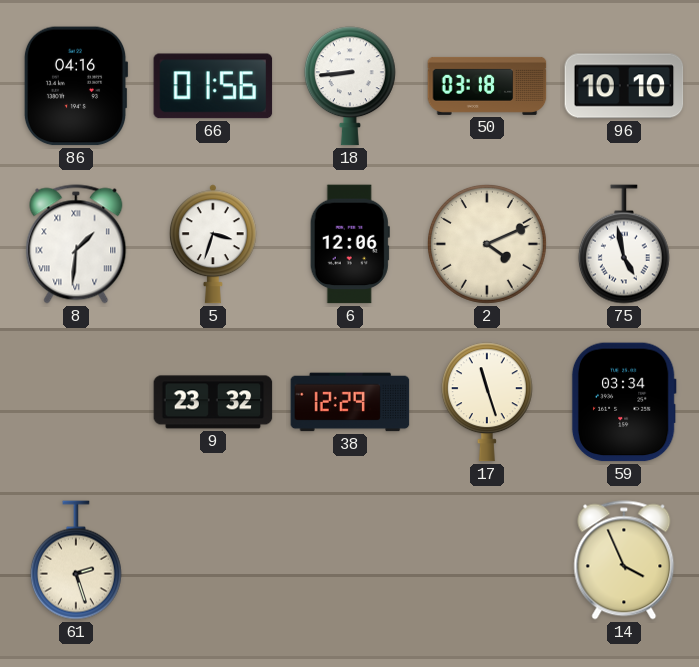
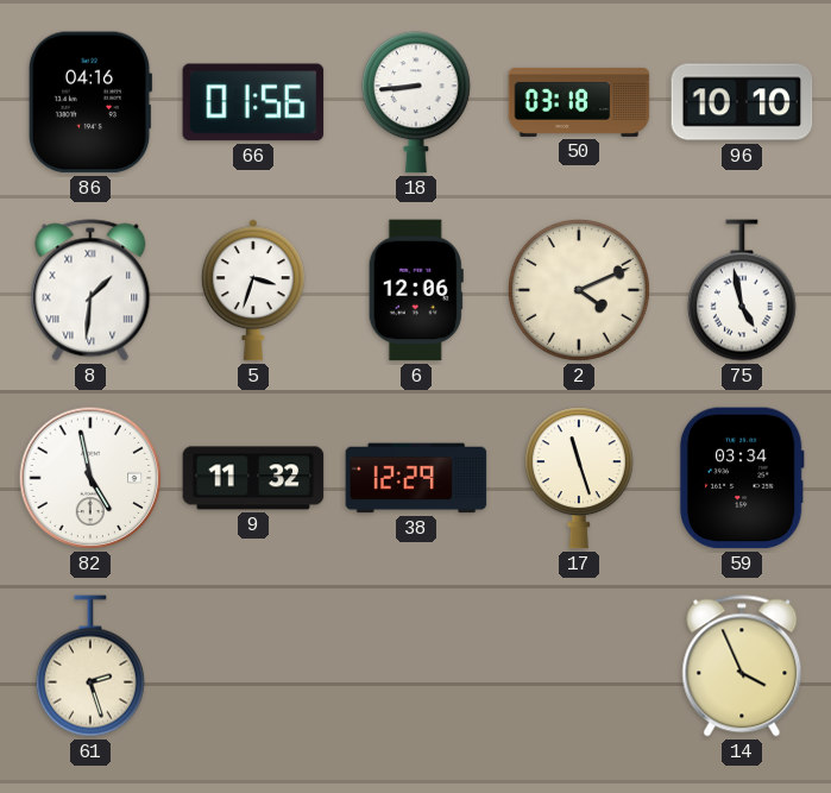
82: none -> 4:58 (90, 478)
9: 23:32 -> 11:32 (253, 478)
